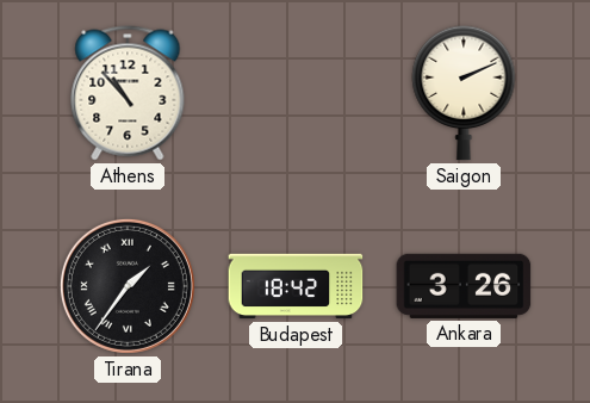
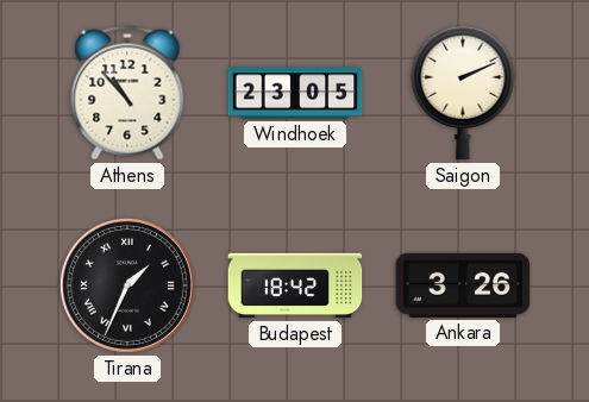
Windhoek: none -> 23:05 (295, 93)
Tirana: 1:36 -> 1:34 (127, 285)
